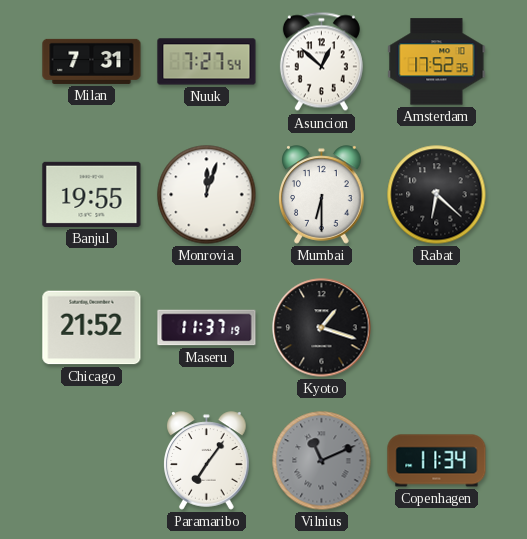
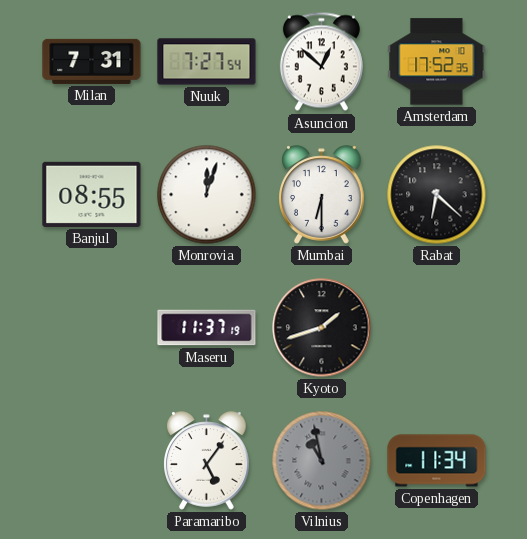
Banjul: 19:55 -> 08:55 (92, 194)
Chicago: 21:52 -> none (92, 328)
Kyoto: 1:18 -> 1:42 (322, 328)
Paramaribo: 7:06 -> 5:06 (207, 461)
Vilnius: 11:11 -> 10:58 (322, 461)
